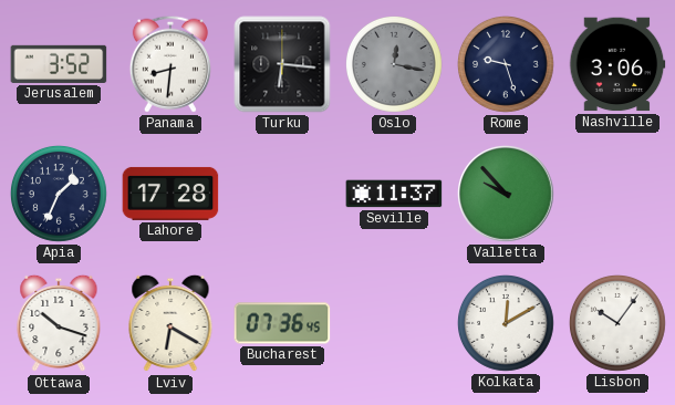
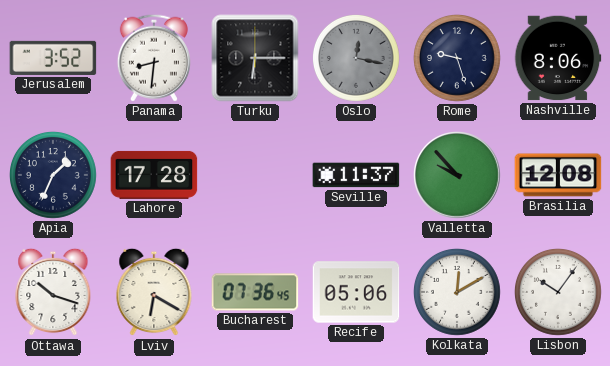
Turku: 6:16 -> 6:15 (255, 58)
Nashville: 3:06 -> 8:06 (558, 58)
Brasilia: none -> 12:08 (558, 175)
Recife: none -> 05:06 (356, 292)
